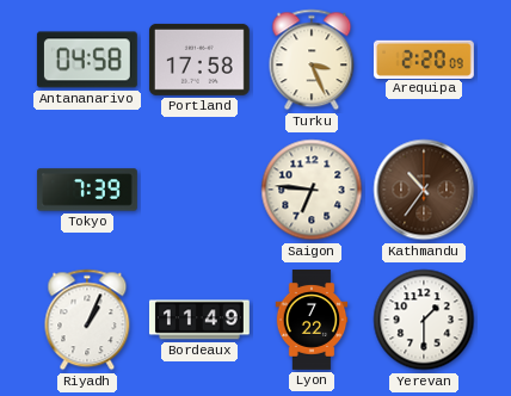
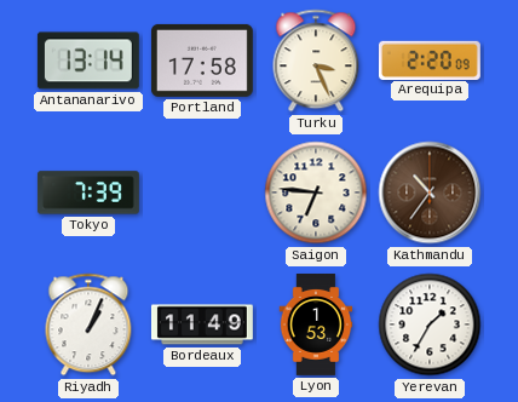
Antananarivo: 04:58 -> 13:14 (88, 61)
Lyon: 7:22 -> 1:53 (316, 326)
Yerevan: 1:30 -> 1:35 (430, 325)
